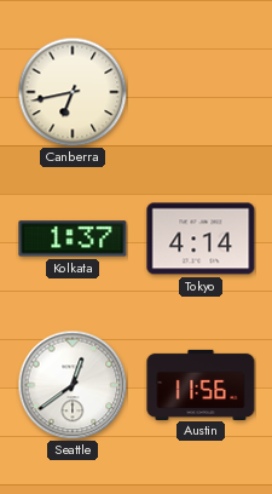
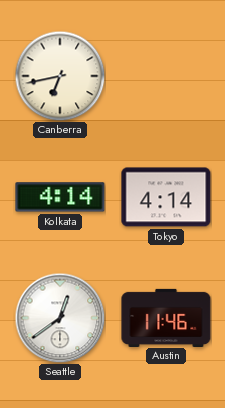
Kolkata: 1:37 -> 4:14 (60, 197)
Austin: 11:56 -> 11:46 (166, 317)
